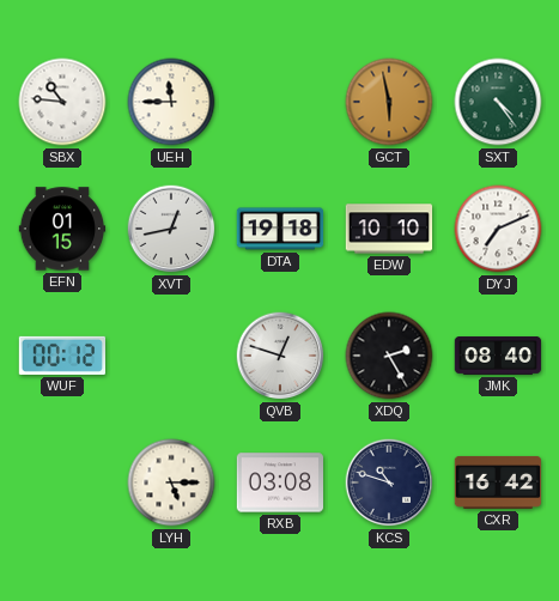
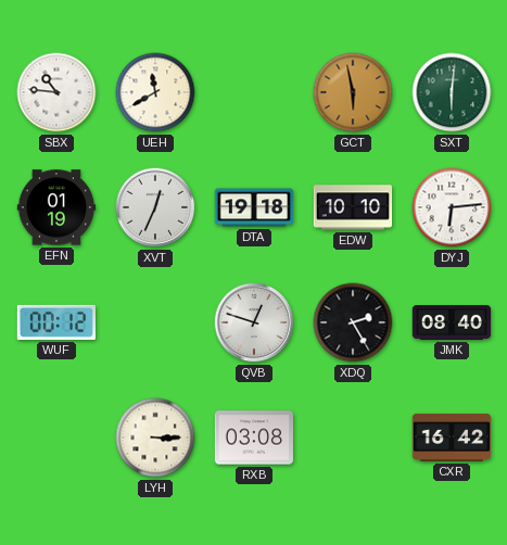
UEH: 11:45 -> 11:40 (155, 92)
SXT: 4:24 -> 6:01 (452, 92)
EFN: 01:15 -> 01:19 (56, 207)
XVT: 12:43 -> 12:34 (155, 207)
DYJ: 7:11 -> 6:14 (452, 207)
LYH: 5:15 -> 3:15 (155, 438)
KCS: 10:48 -> none (389, 482)
